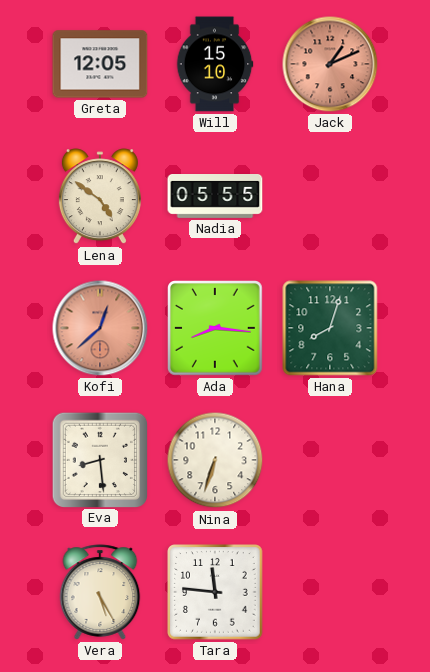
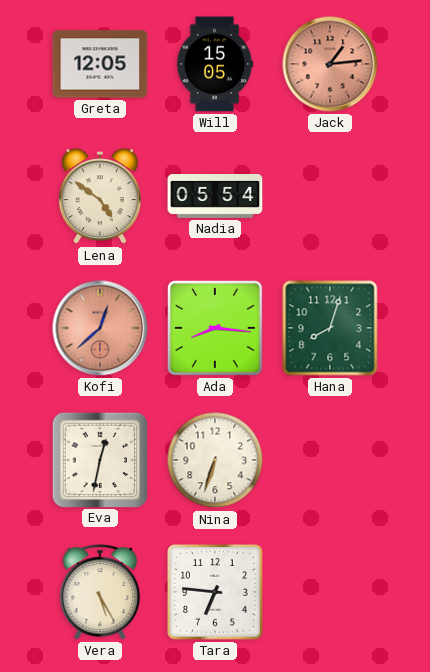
Will: 15:10 -> 15:05 (215, 64)
Jack: 1:11 -> 1:14 (330, 64)
Nadia: 05:55 -> 05:54 (215, 197)
Eva: 8:29 -> 12:32 (99, 459)
Tara: 11:46 -> 6:46 (215, 592)
